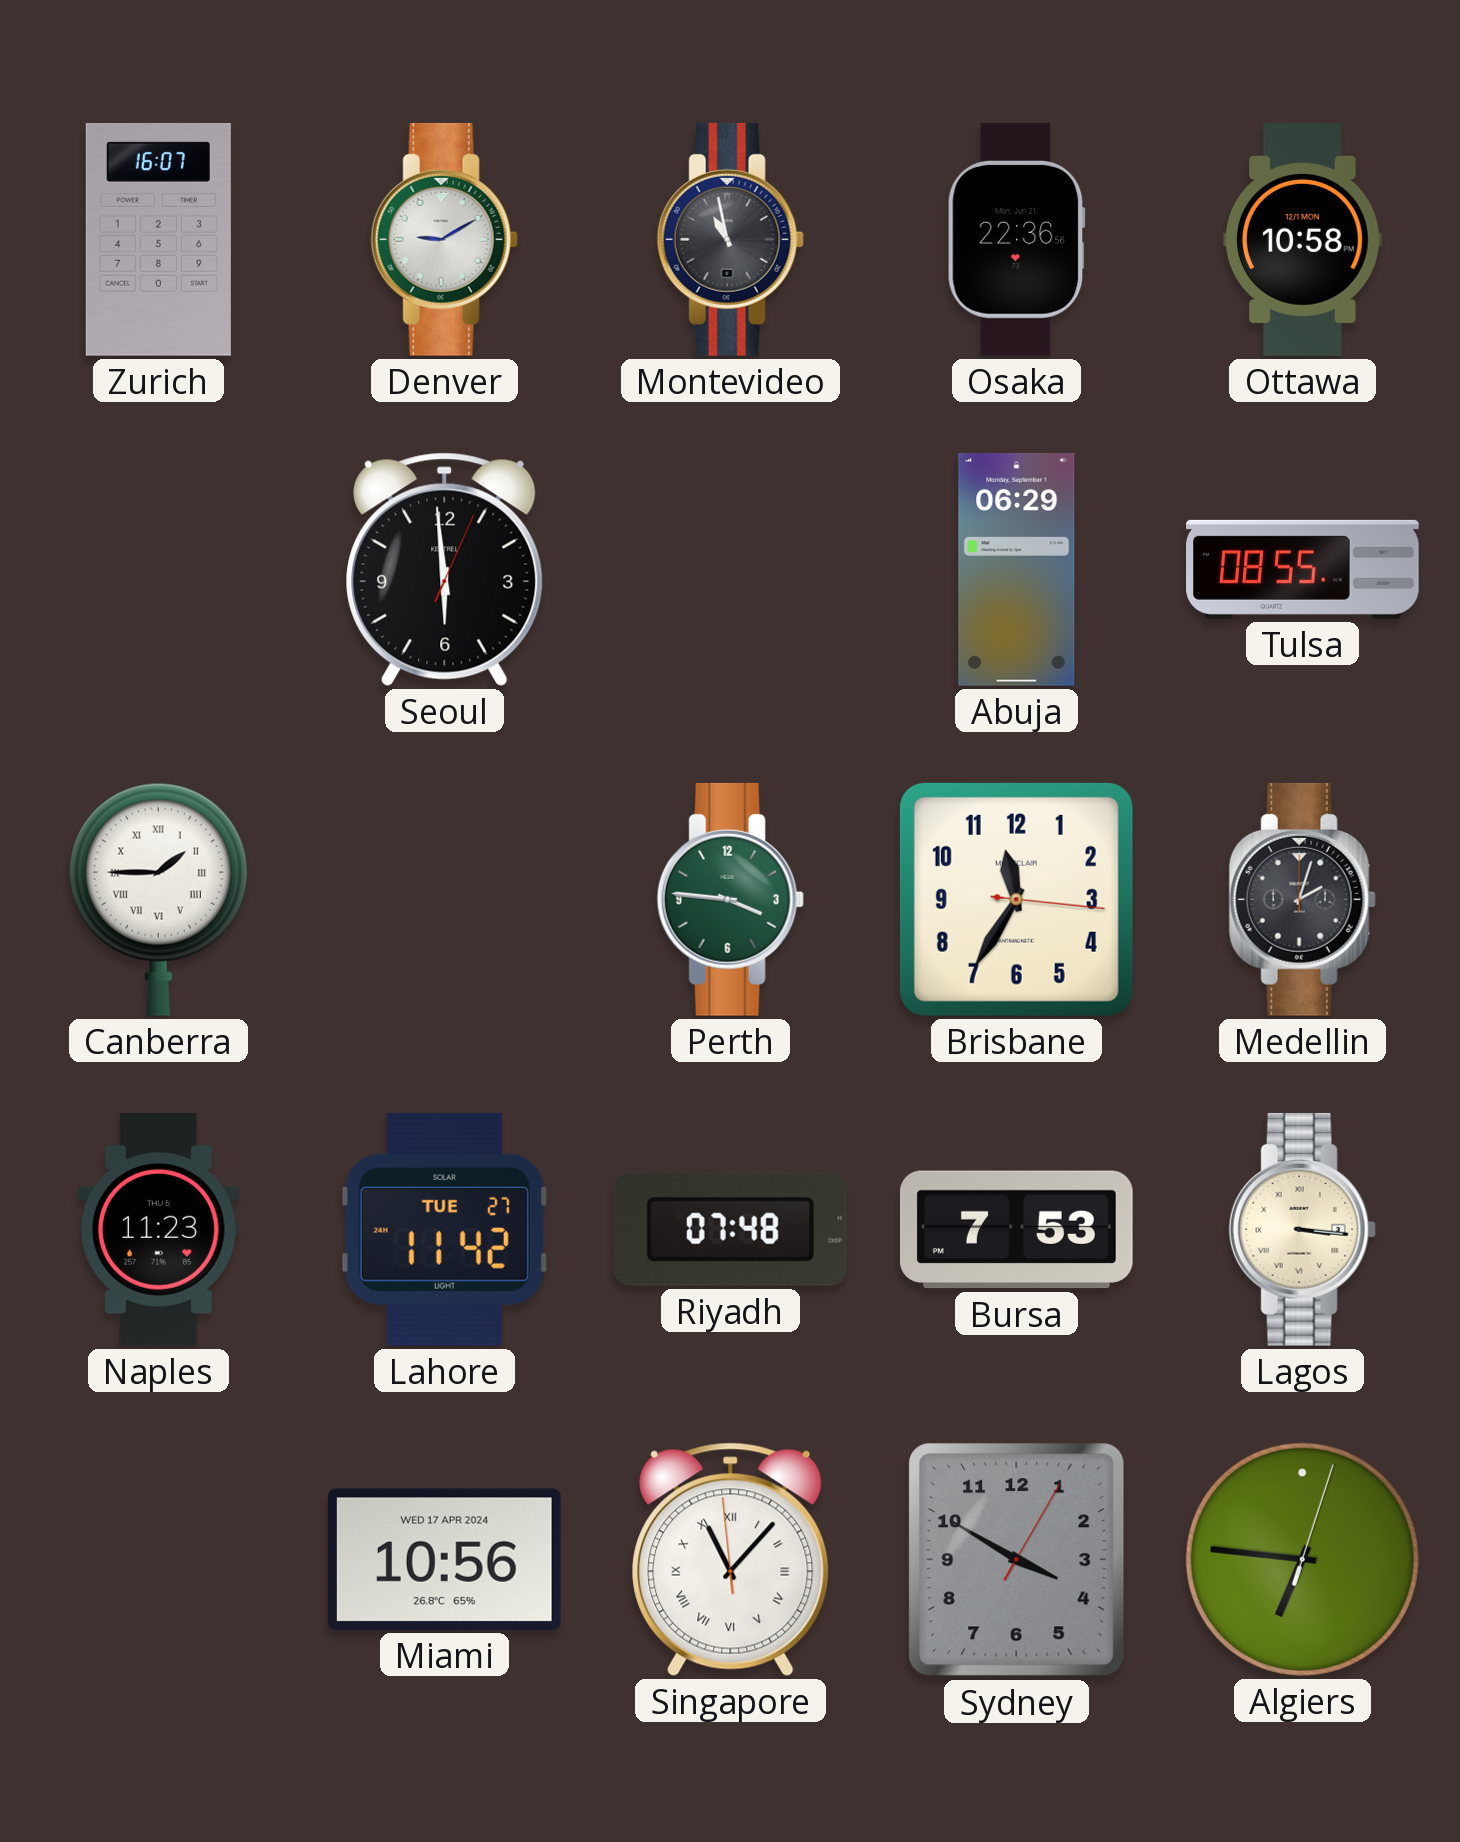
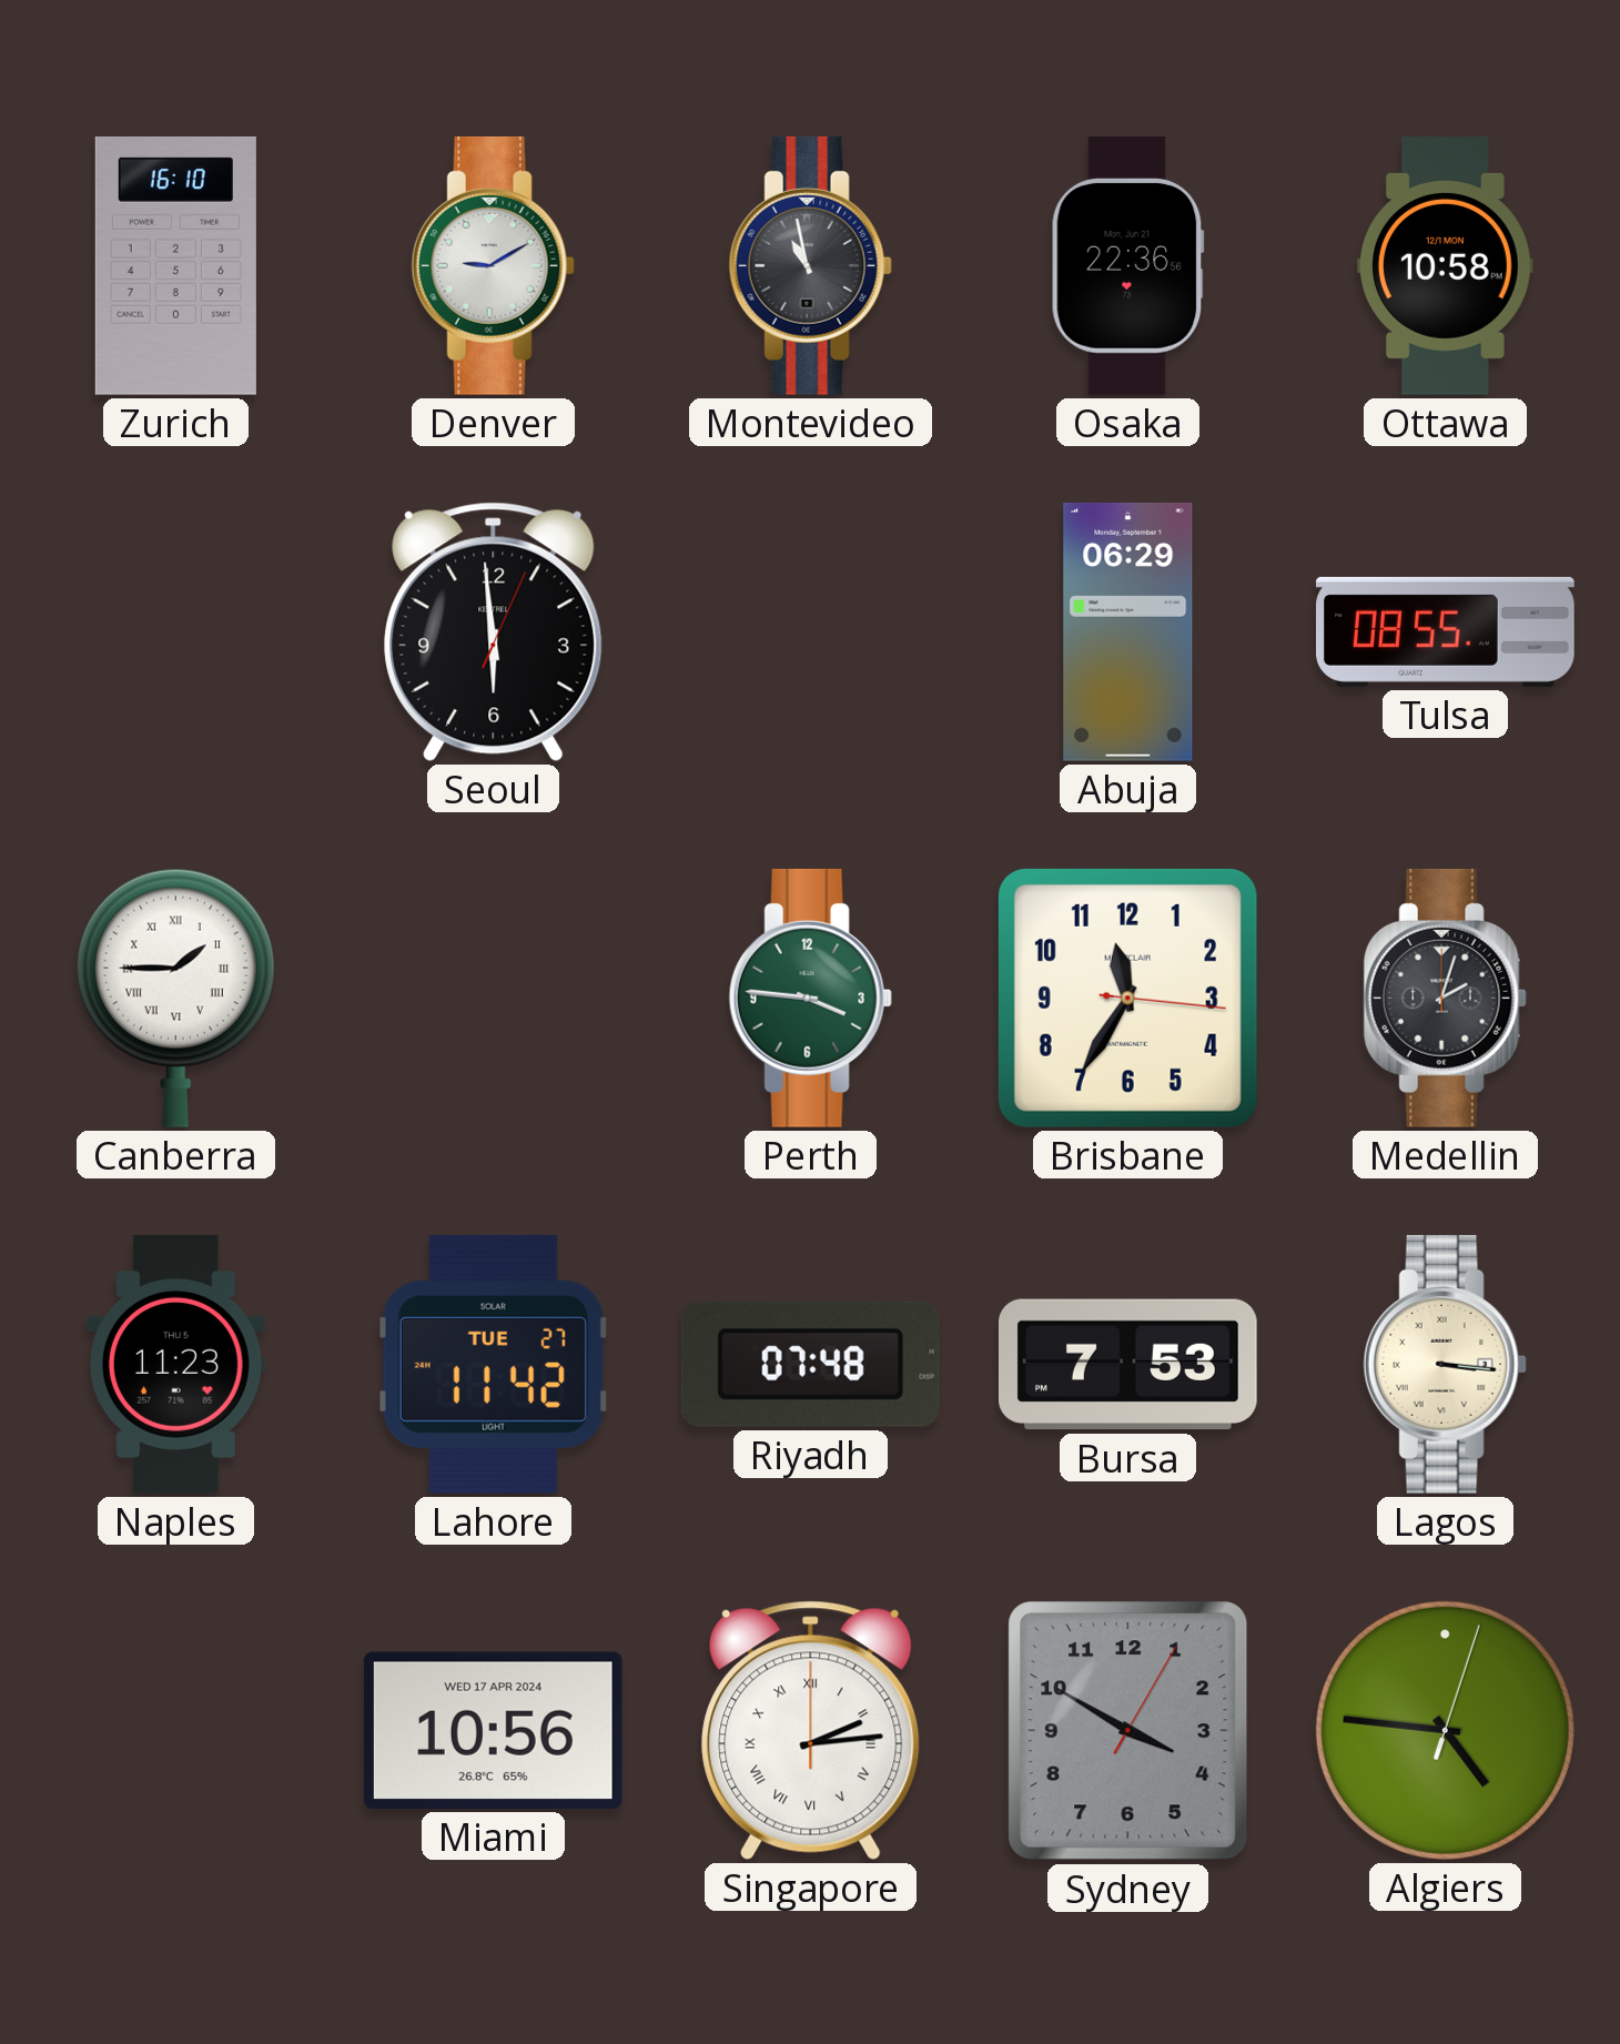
Zurich: 16:07 -> 16:10 (175, 265)
Singapore: 11:06 -> 2:14 (811, 1730)
Algiers: 6:46 -> 4:46 (1445, 1730)
